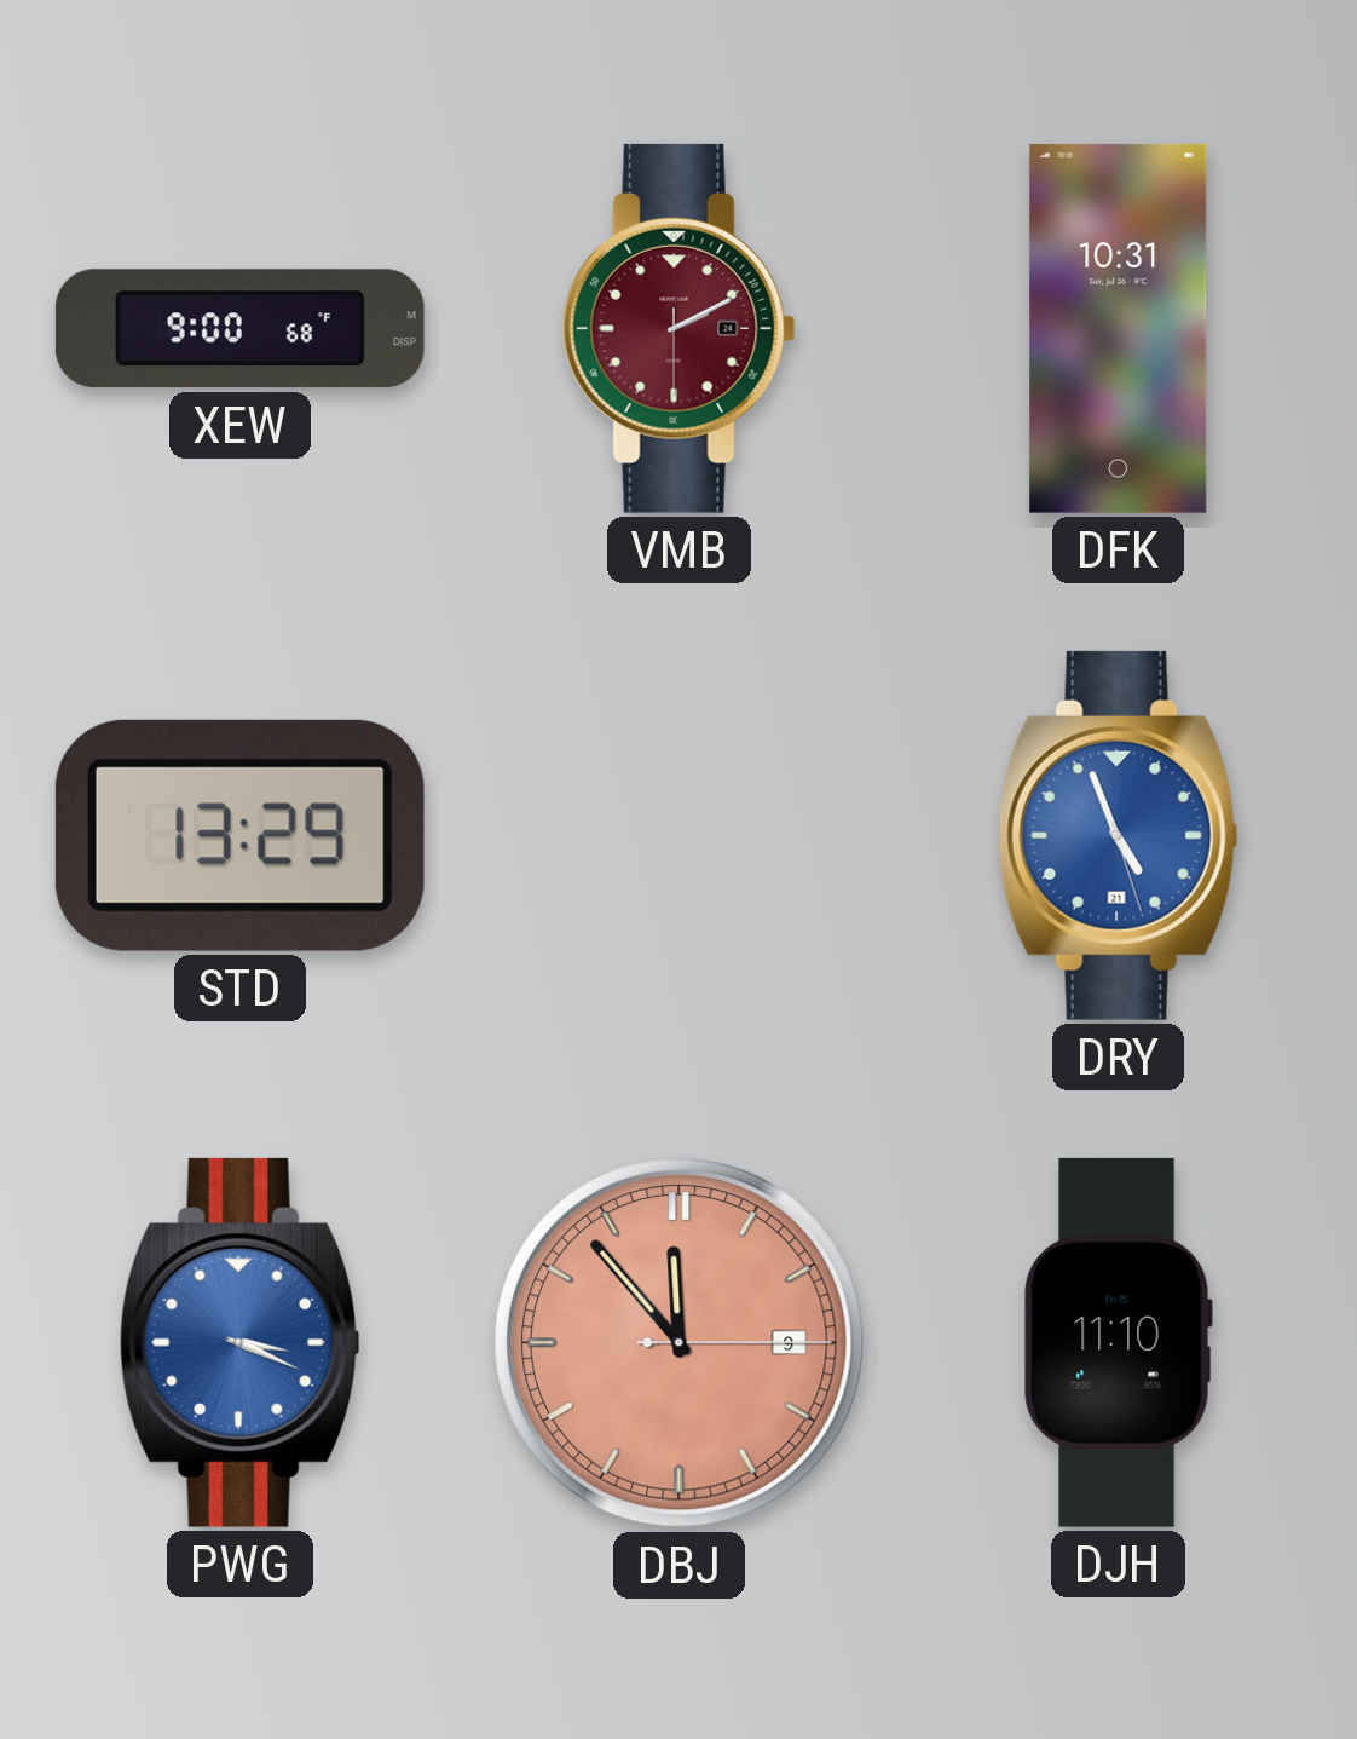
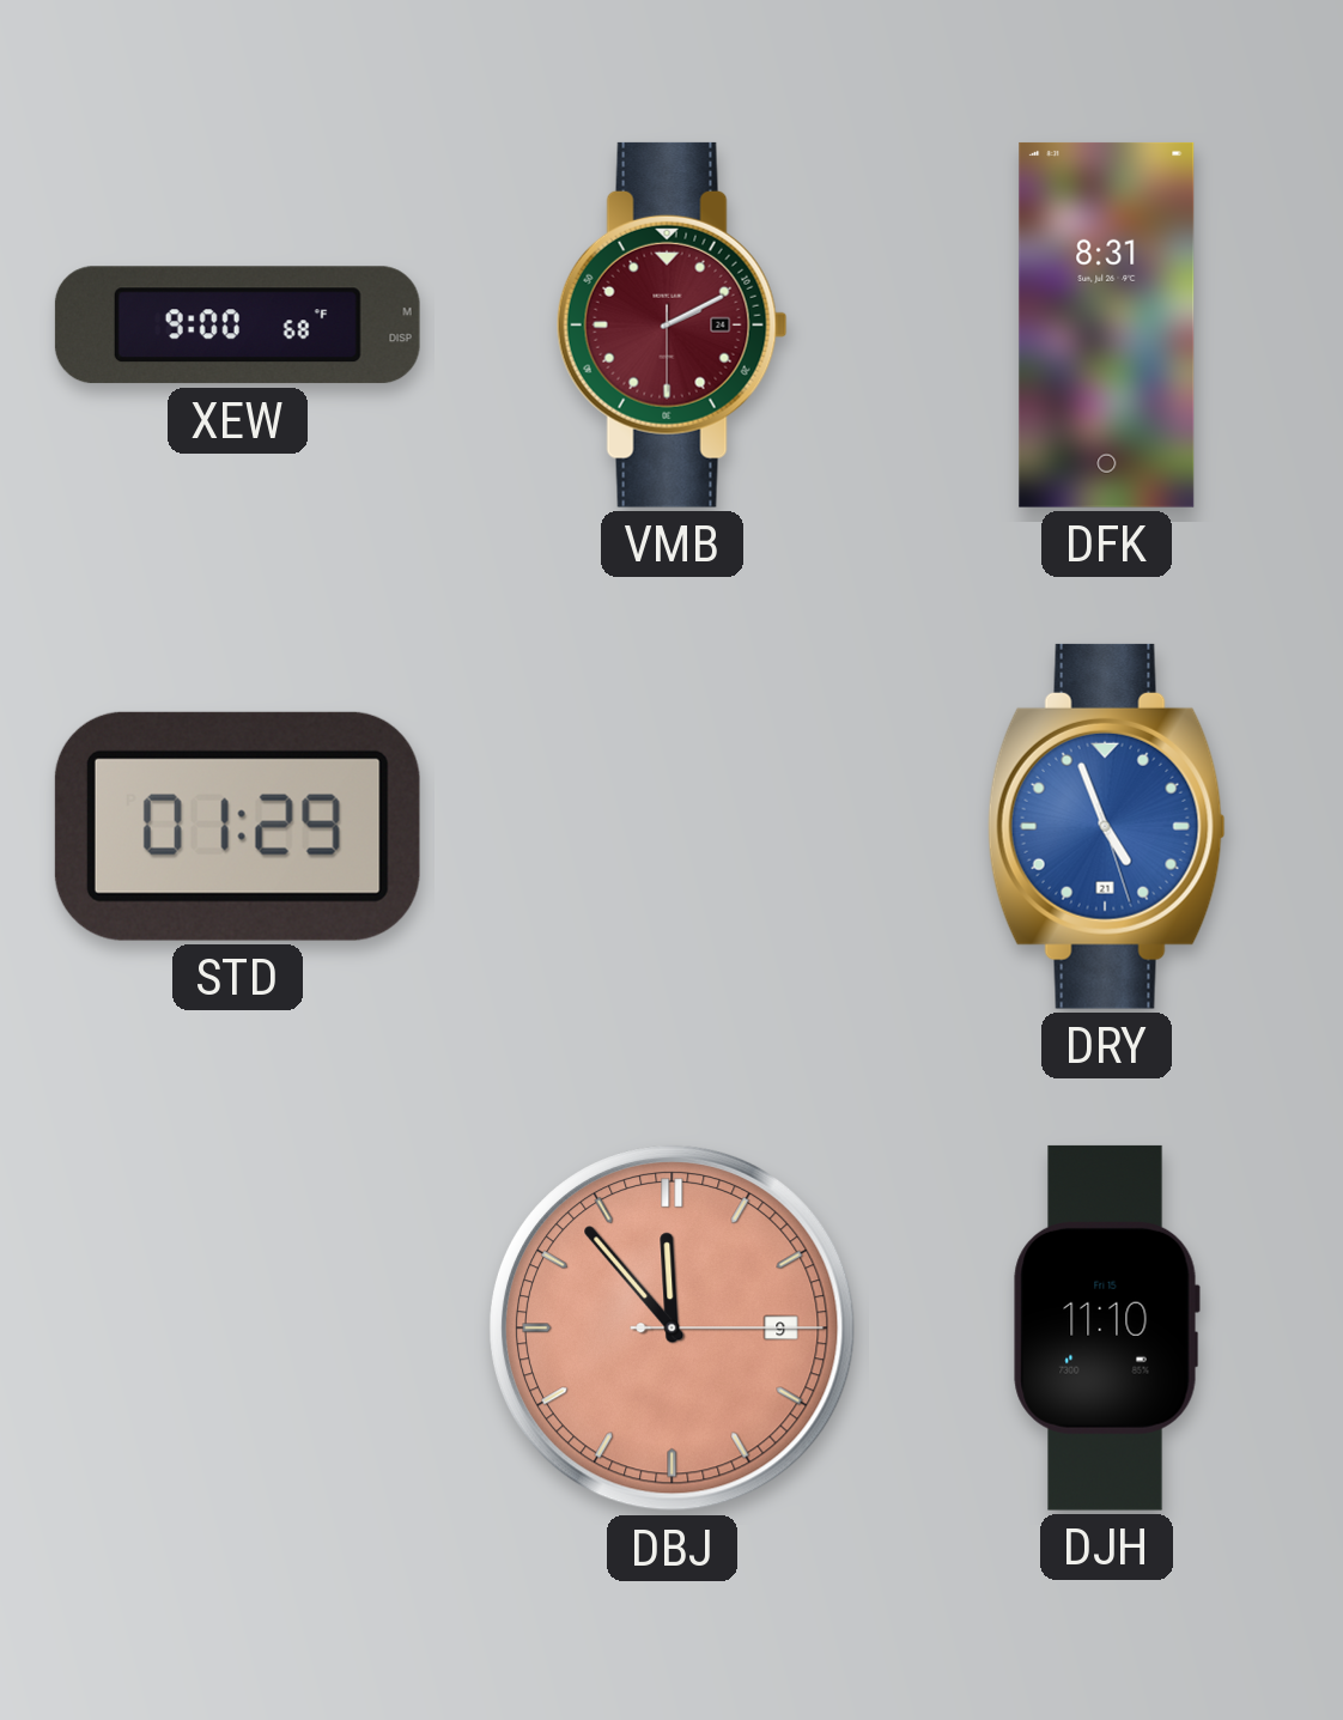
DFK: 10:31 -> 8:31 (1107, 324)
STD: 13:29 -> 01:29 (237, 826)
PWG: 3:19 -> none (239, 1342)
